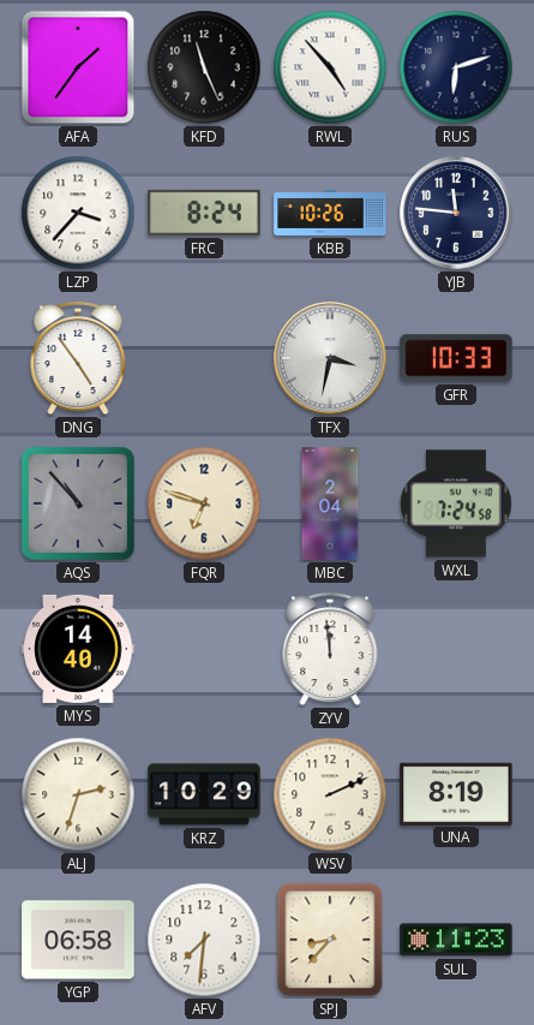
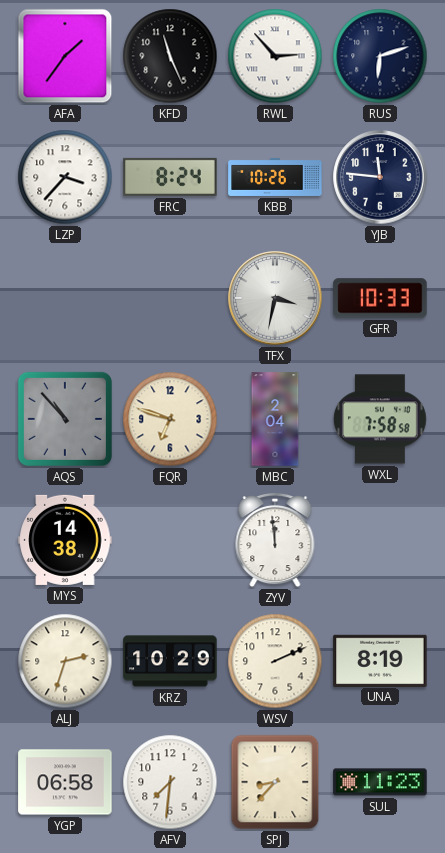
RWL: 4:53 -> 2:53 (275, 56)
DNG: 4:54 -> none (78, 358)
WXL: 7:24 -> 7:58 (381, 419)
MYS: 14:40 -> 14:38 (65, 540)
